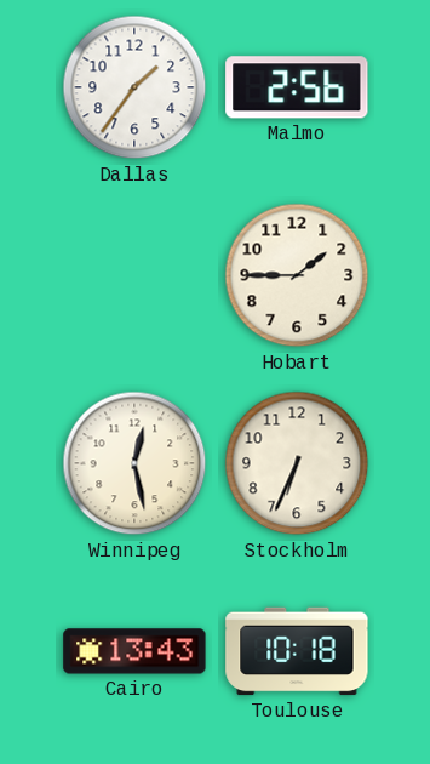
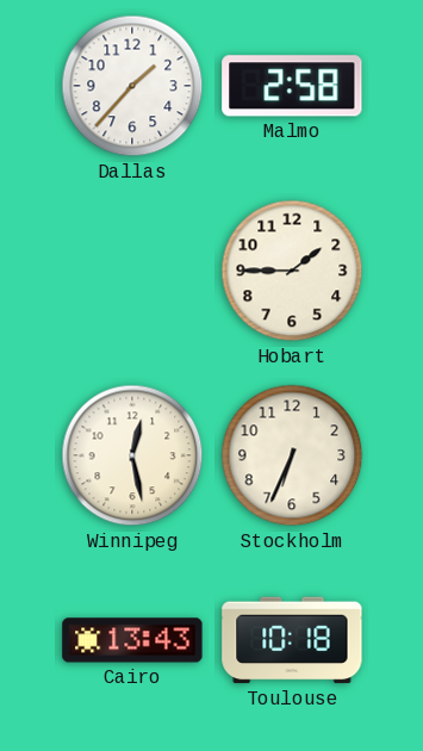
Dallas: 1:36 -> 1:37 (132, 86)
Malmo: 2:56 -> 2:58 (292, 86)
